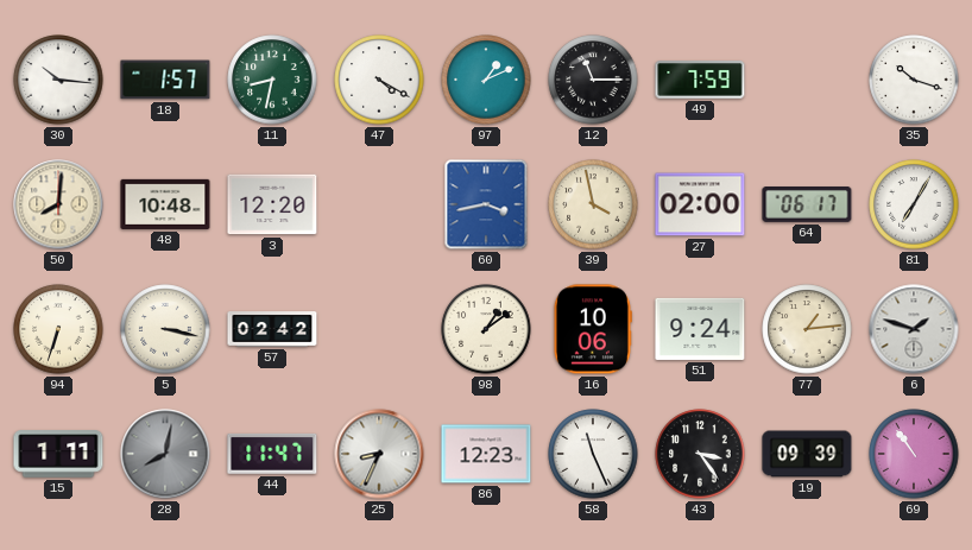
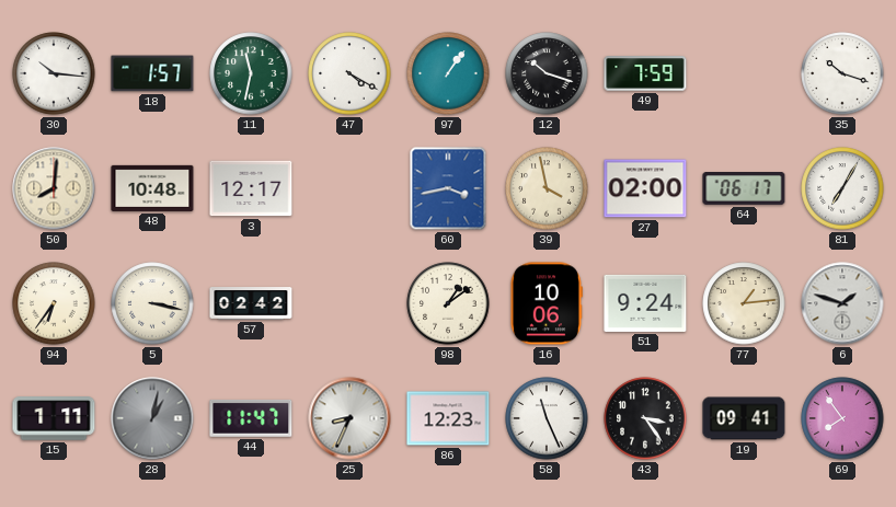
11: 8:32 -> 11:32 (251, 73)
97: 1:11 -> 1:06 (448, 73)
12: 11:15 -> 10:18 (547, 73)
3: 12:20 -> 12:17 (251, 188)
94: 6:33 -> 6:36 (54, 303)
28: 8:02 -> 1:02 (152, 418)
19: 09:39 -> 09:41 (744, 418)
69: 10:54 -> 7:54 (842, 418)
